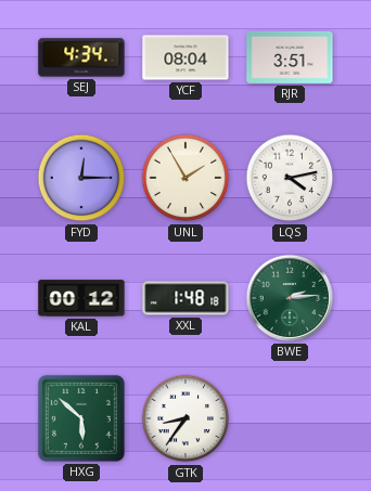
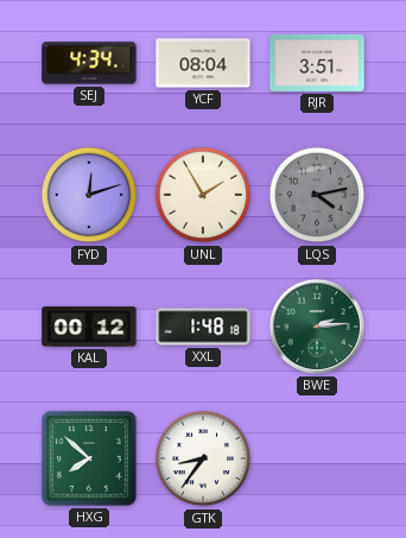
FYD: 12:15 -> 12:12 (89, 195)
LQS dial: white -> grey (317, 195)
HXG: 5:52 -> 7:52 (89, 458)
